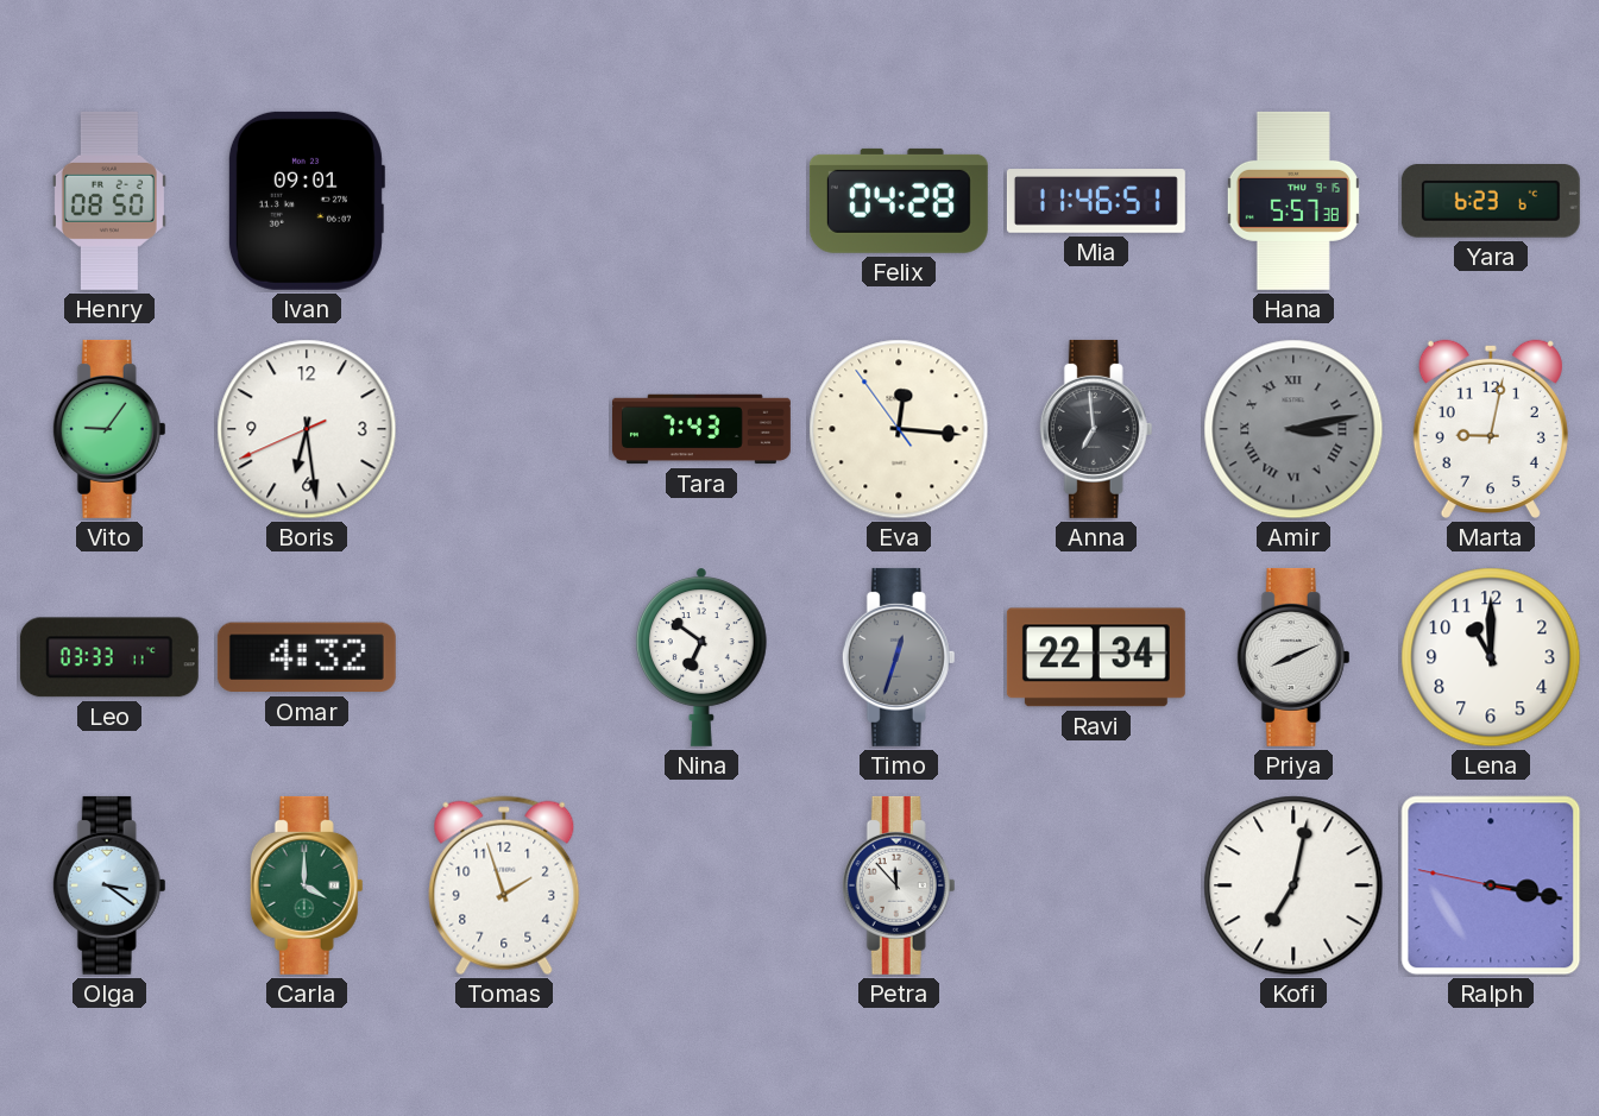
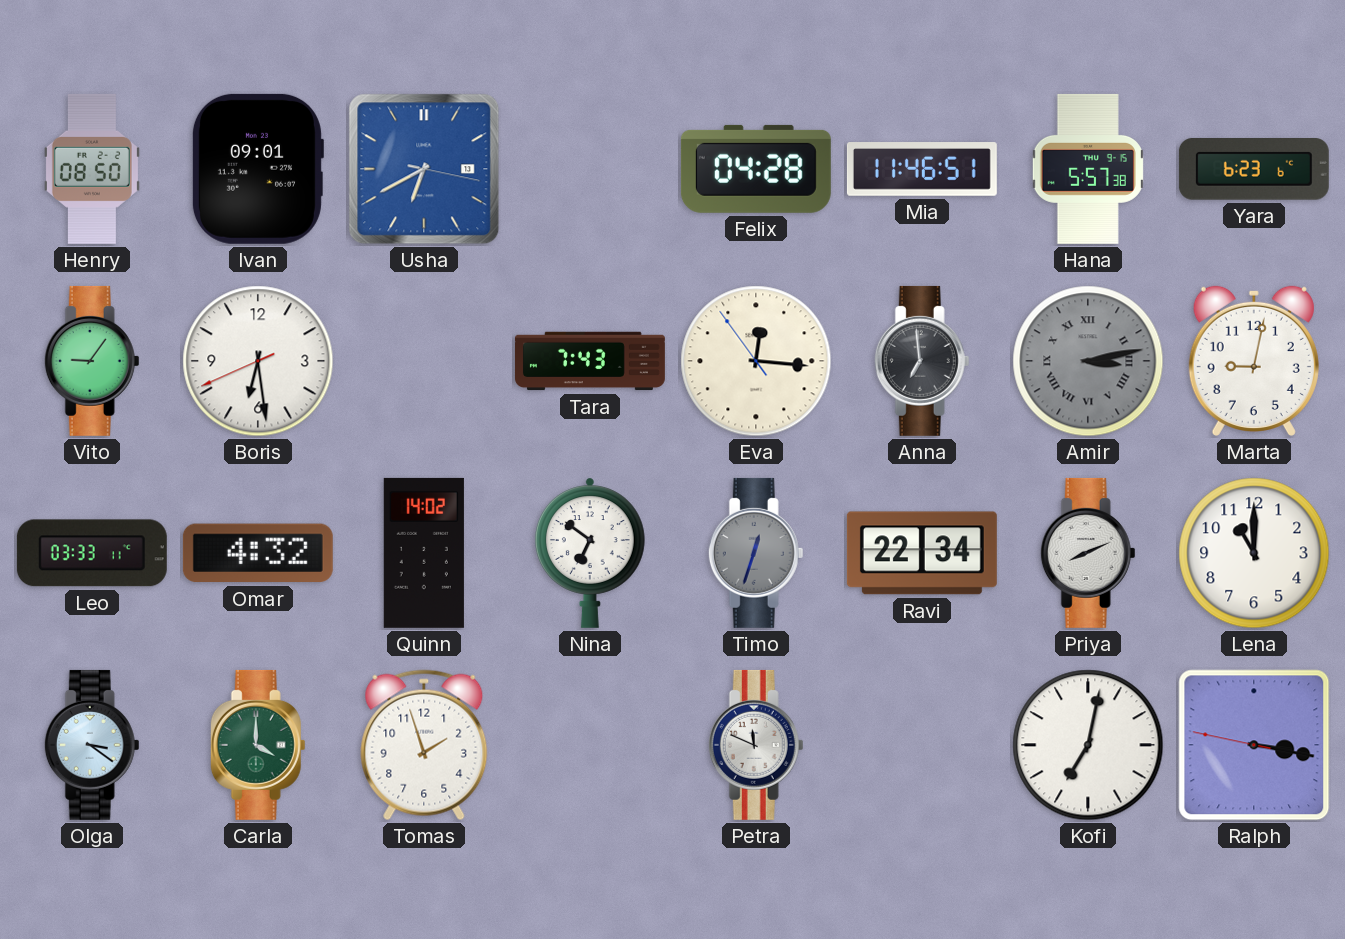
Usha: none -> 6:40 (424, 169)
Quinn: none -> 14:02 (424, 553)
Petra: 11:53 -> 11:49 (756, 745)
